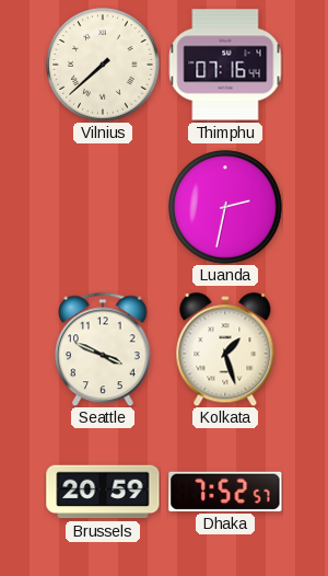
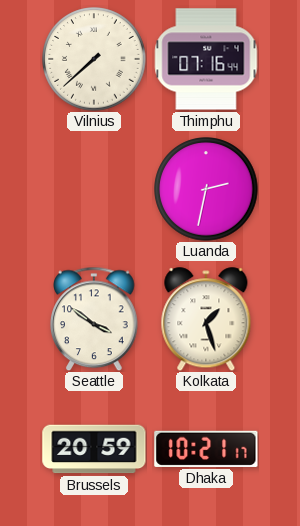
Seattle: 3:49 -> 3:51 (94, 319)
Dhaka: 7:52 -> 10:21 (206, 449)
